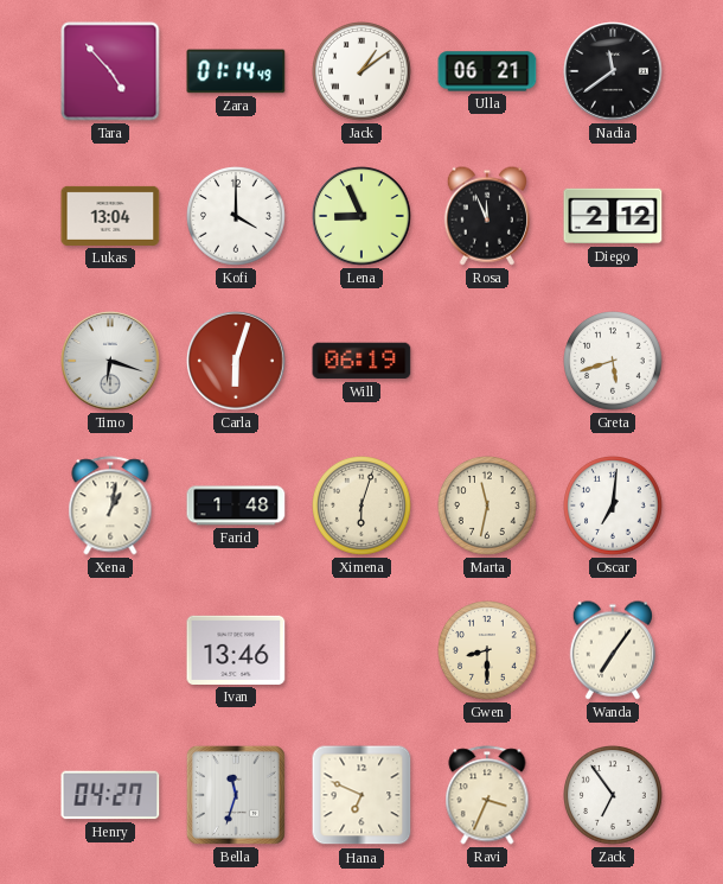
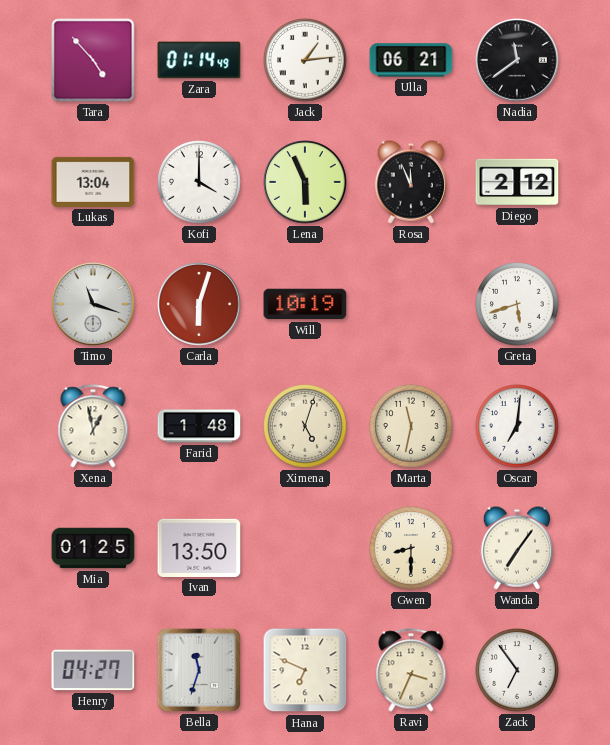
Jack: 1:09 -> 1:14 (306, 61)
Lena: 8:56 -> 5:56 (305, 182)
Timo: 6:18 -> 11:18 (93, 304)
Will: 06:19 -> 10:19 (305, 304)
Xena: 1:02 -> 12:58 (93, 426)
Ximena: 6:03 -> 5:03 (306, 427)
Mia: none -> 01:25 (93, 548)
Ivan: 13:46 -> 13:50 (199, 548)
